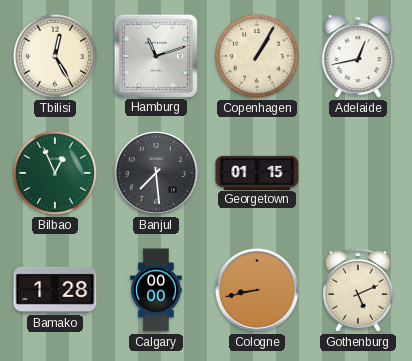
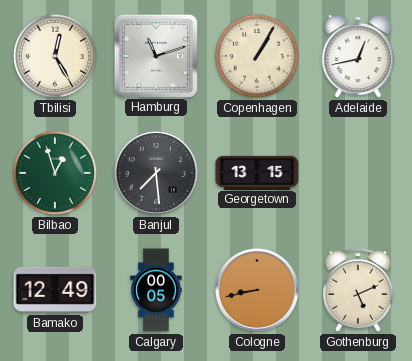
Bilbao: 12:56 -> 12:57 (55, 173)
Georgetown: 01:15 -> 13:15 (257, 172)
Bamako: 1:28 -> 12:49 (55, 290)
Calgary: 00:00 -> 00:05 (156, 290)
